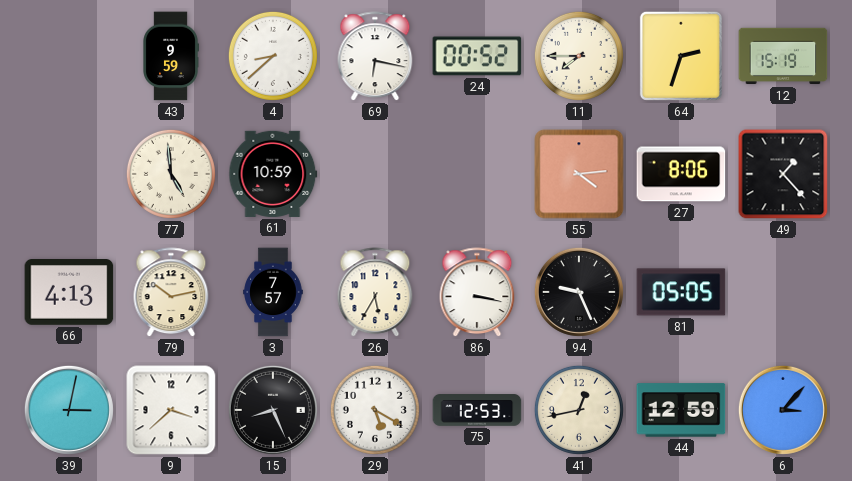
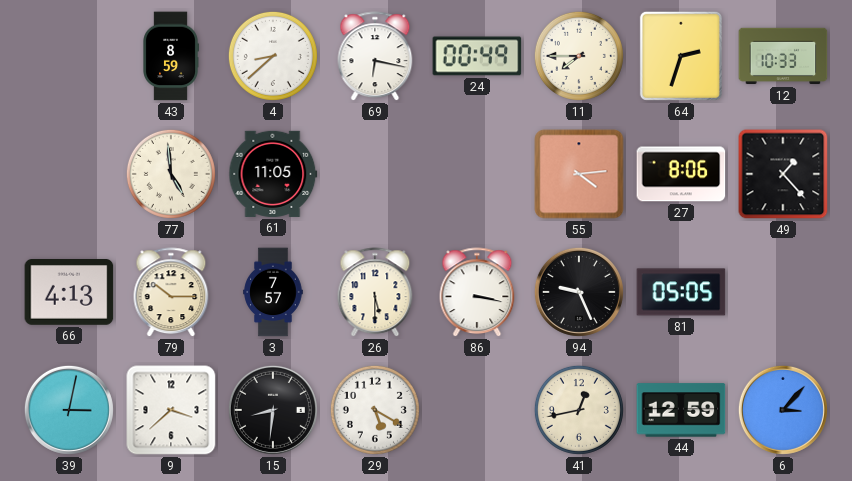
43: 9:59 -> 8:59 (171, 56)
24: 00:52 -> 00:49 (477, 56)
12: 15:19 -> 10:33 (783, 56)
61: 10:59 -> 11:05 (273, 174)
79: 10:13 -> 10:15 (171, 293)
26: 5:35 -> 5:30 (375, 293)
15: 8:26 -> 8:31 (273, 410)
75: 12:53 -> none (477, 410)
